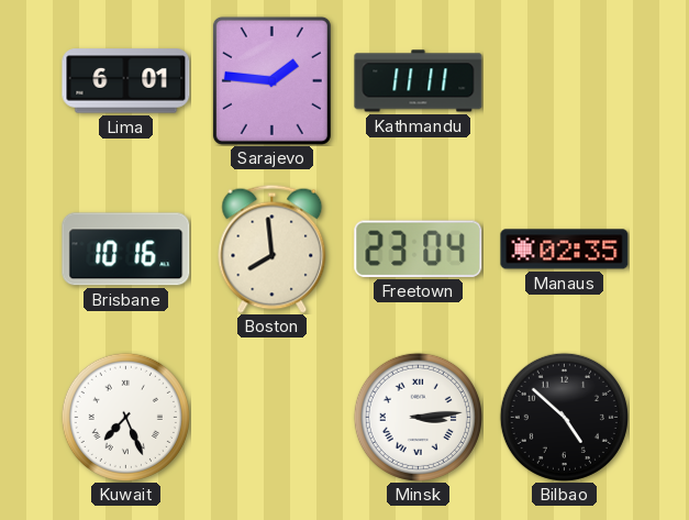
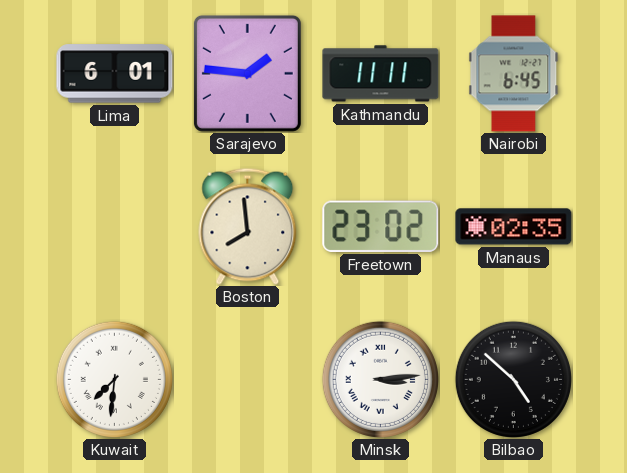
Nairobi: none -> 6:45 (514, 74)
Brisbane: 10:16 -> none (126, 250)
Freetown: 23:04 -> 23:02 (381, 226)
Kuwait: 7:26 -> 7:31 (114, 379)
